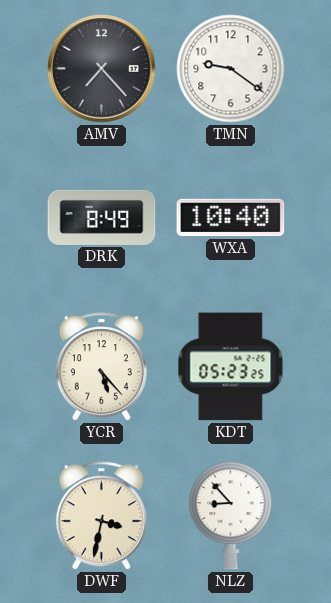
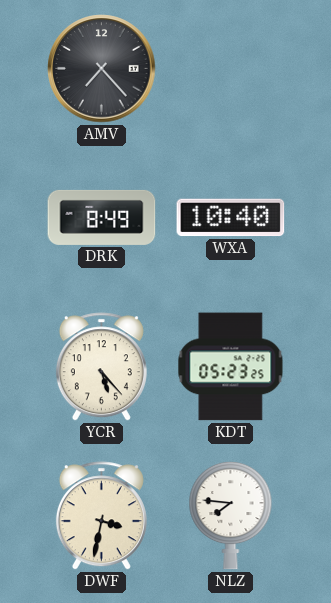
TMN: 9:21 -> none (231, 69)
NLZ: 8:53 -> 7:46 (231, 515)
